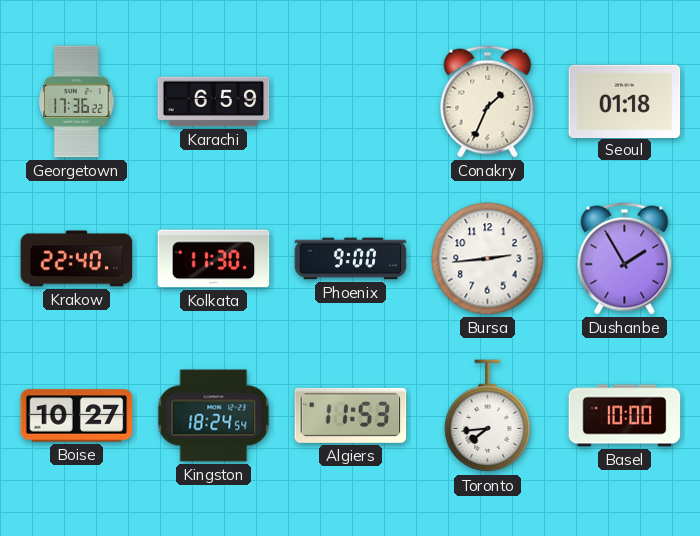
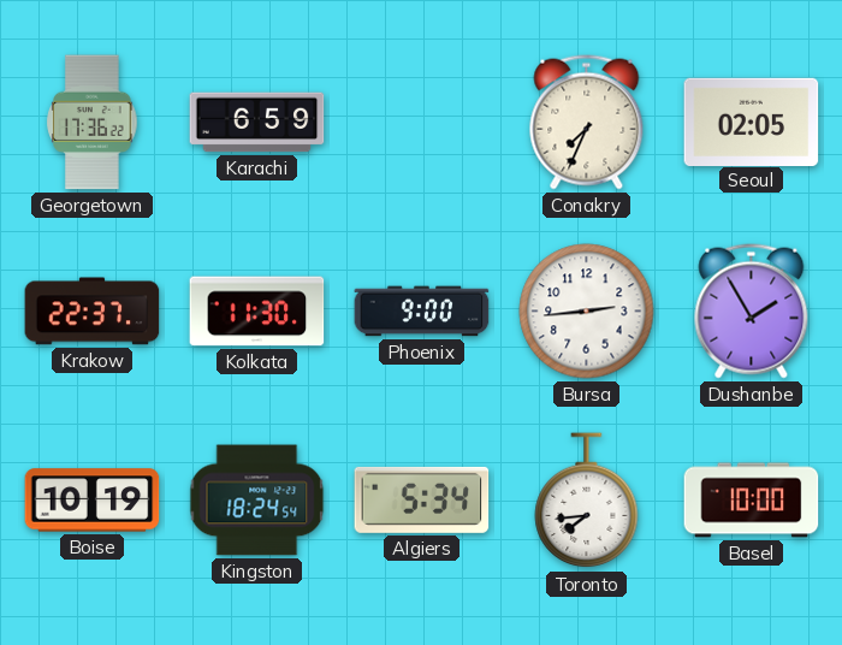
Conakry: 1:34 -> 7:34 (587, 123)
Seoul: 01:18 -> 02:05 (752, 122)
Krakow: 22:40 -> 22:37 (93, 312)
Boise: 10:27 -> 10:19 (93, 501)
Algiers: 11:53 -> 5:34 (422, 499)
